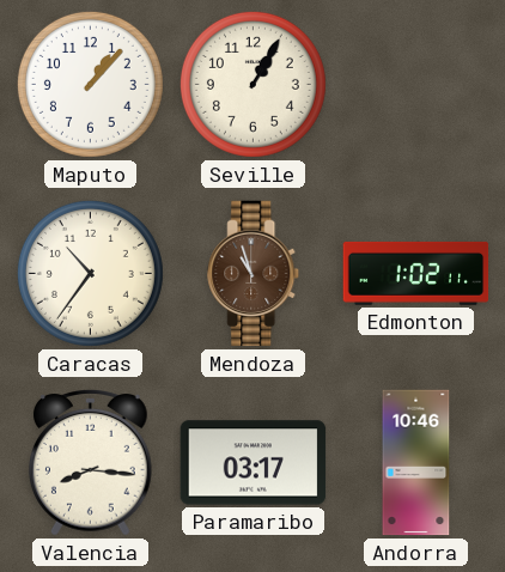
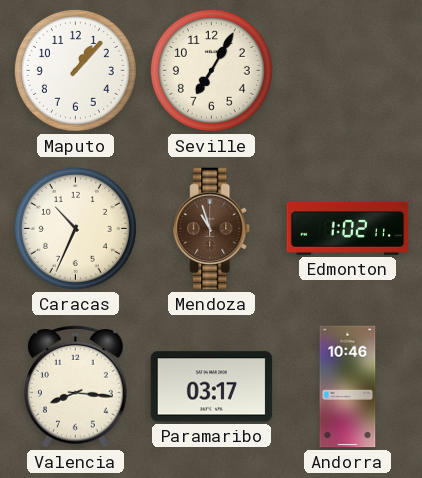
Seville: 1:05 -> 7:05 (211, 70)
Caracas: 10:36 -> 10:34 (75, 228)
